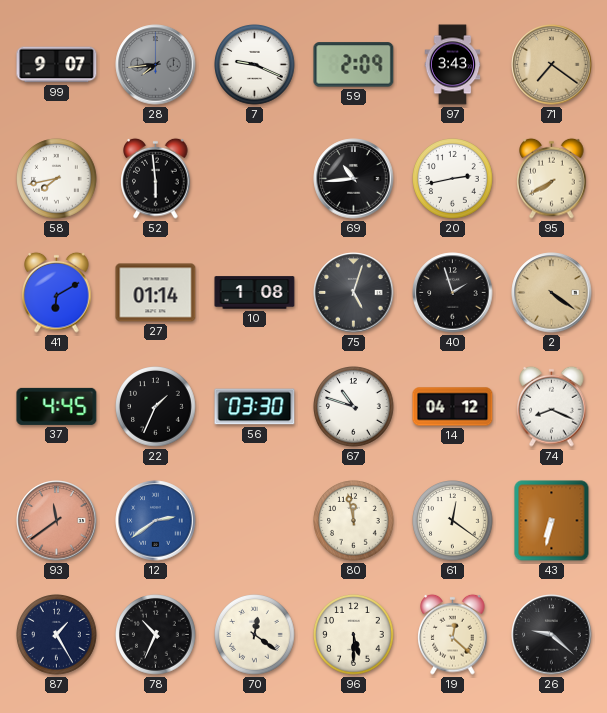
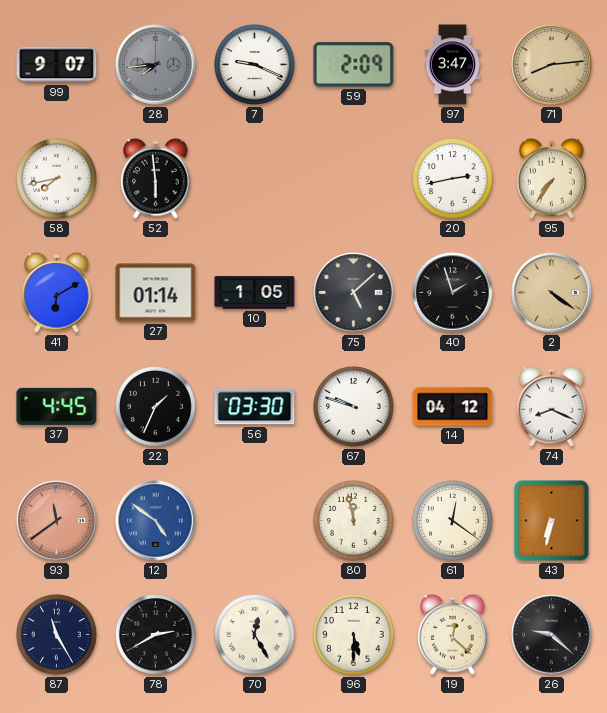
97: 3:43 -> 3:47 (453, 65)
71: 7:21 -> 8:14 (552, 65)
69: 10:44 -> none (354, 179)
95: 7:40 -> 7:36 (552, 178)
10: 1:08 -> 1:05 (255, 293)
75: 5:03 -> 5:08 (354, 293)
67: 10:48 -> 9:48 (354, 407)
12: 2:39 -> 4:51 (156, 521)
87: 1:25 -> 11:25 (57, 635)
78: 10:34 -> 2:40 (156, 635)
70: 12:21 -> 12:25 (255, 635)
